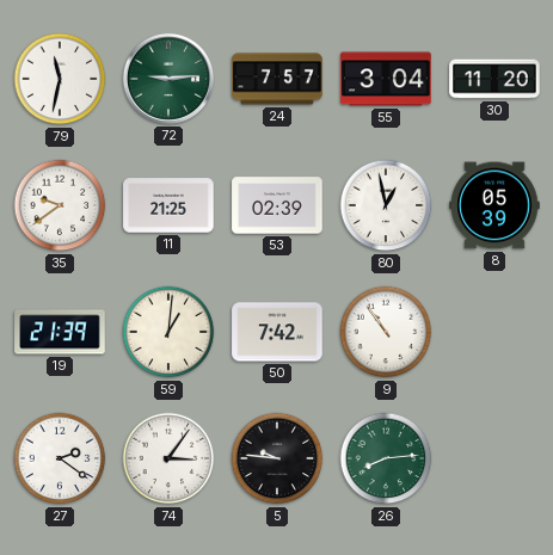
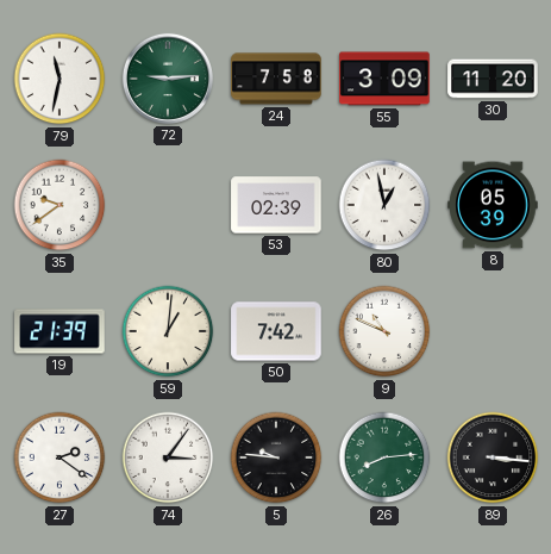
24: 7:57 -> 7:58 (276, 79)
55: 3:04 -> 3:09 (384, 79)
11: 21:25 -> none (168, 205)
9: 10:54 -> 10:49 (384, 331)
89: none -> 3:16 (493, 457)
